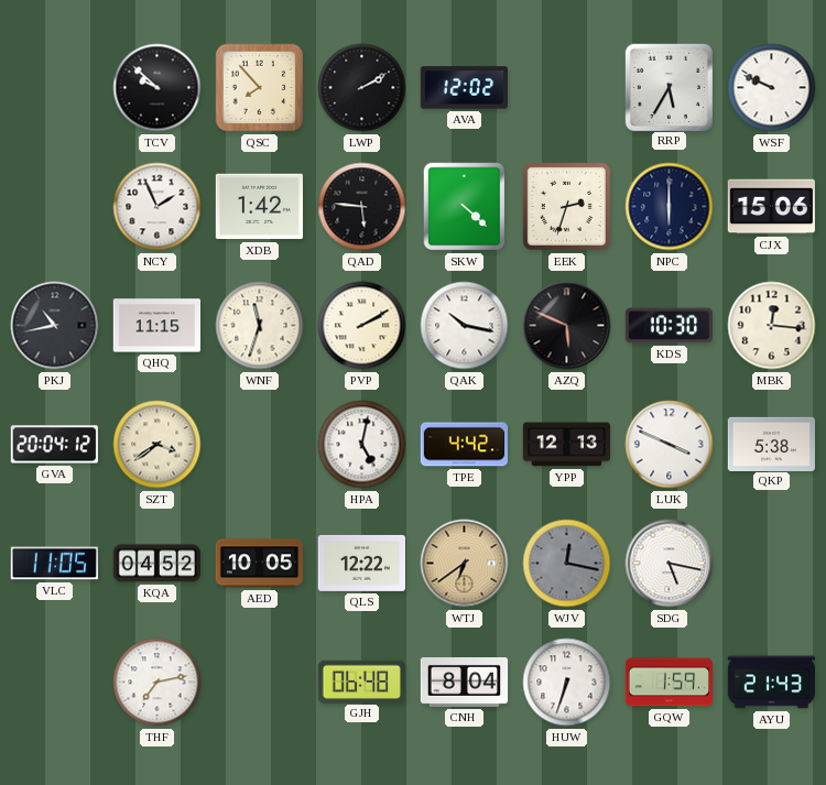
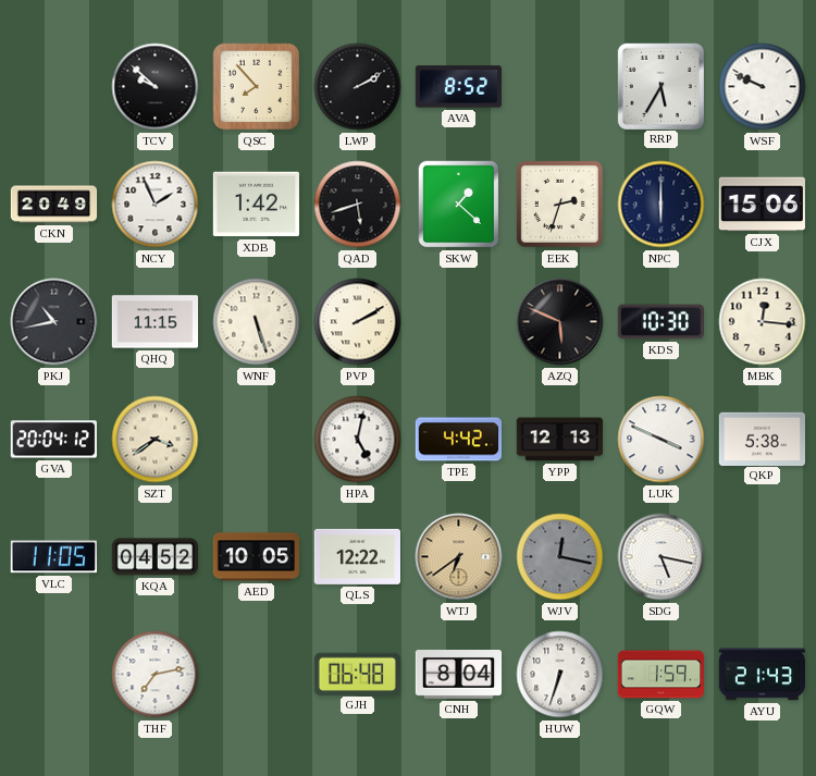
AVA: 12:02 -> 8:52 (458, 87)
CKN: none -> 20:49 (54, 205)
QAD: 5:46 -> 5:42 (358, 205)
SKW: 4:22 -> 1:22 (459, 205)
WNF: 11:33 -> 5:27 (257, 322)
QAK: 10:17 -> none (465, 326)
